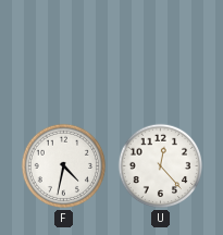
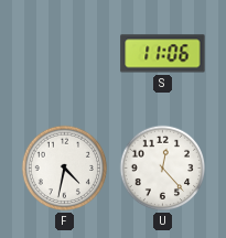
S: none -> 11:06 (163, 54)
